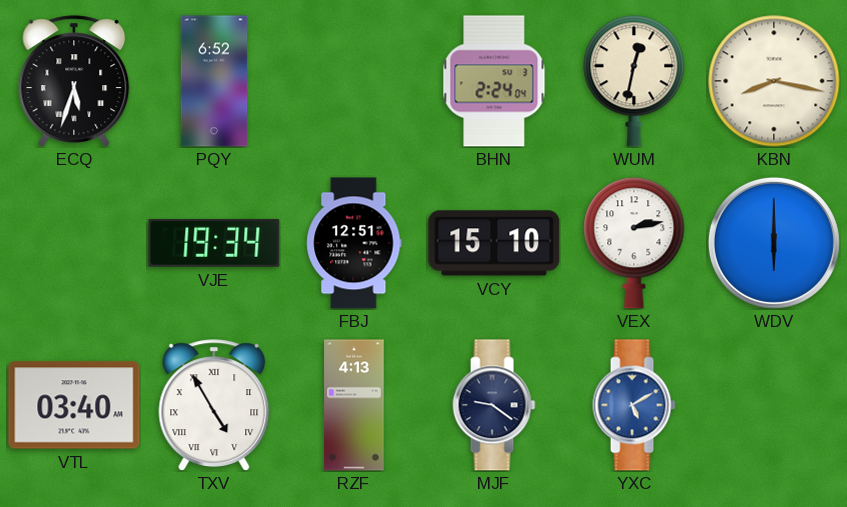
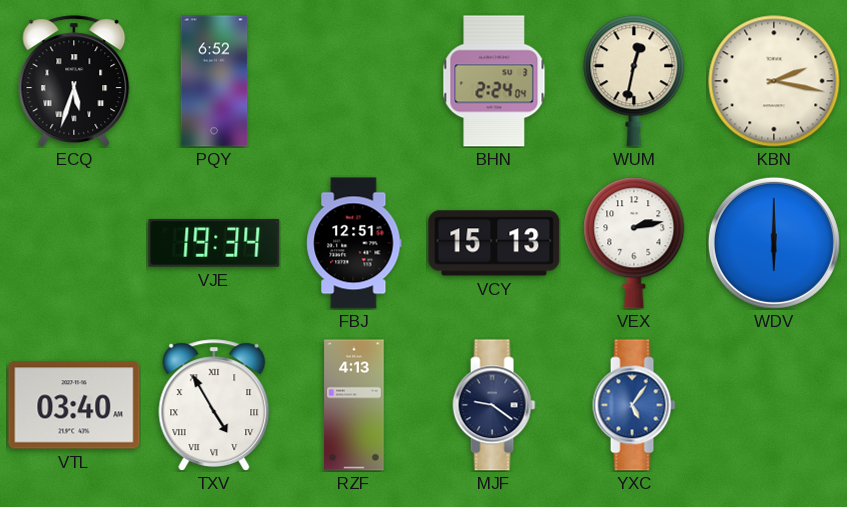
KBN: 8:17 -> 2:17 (774, 81)
VCY: 15:10 -> 15:13 (494, 243)
YXC: 5:10 -> 5:06 (634, 405)
